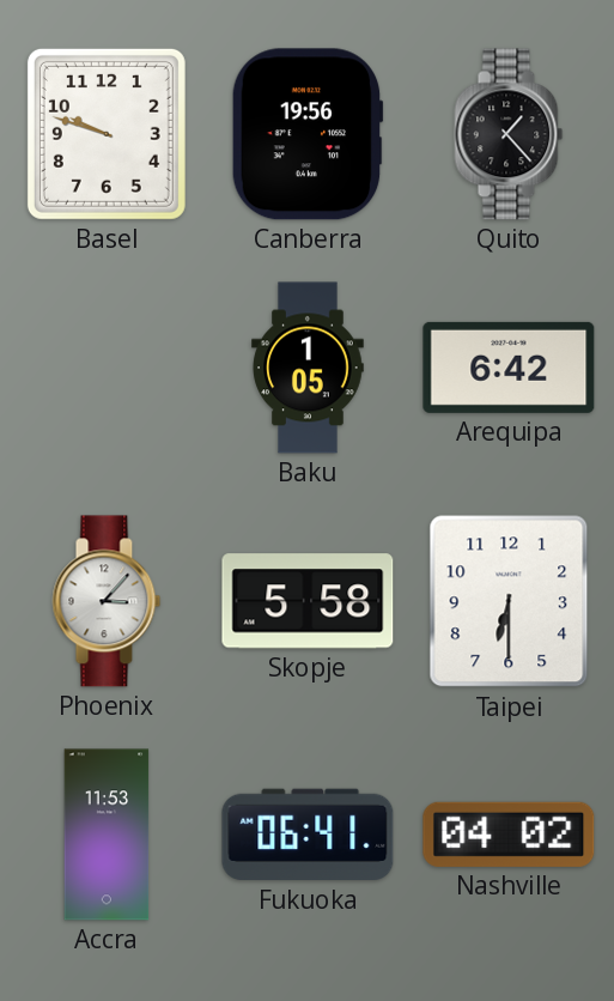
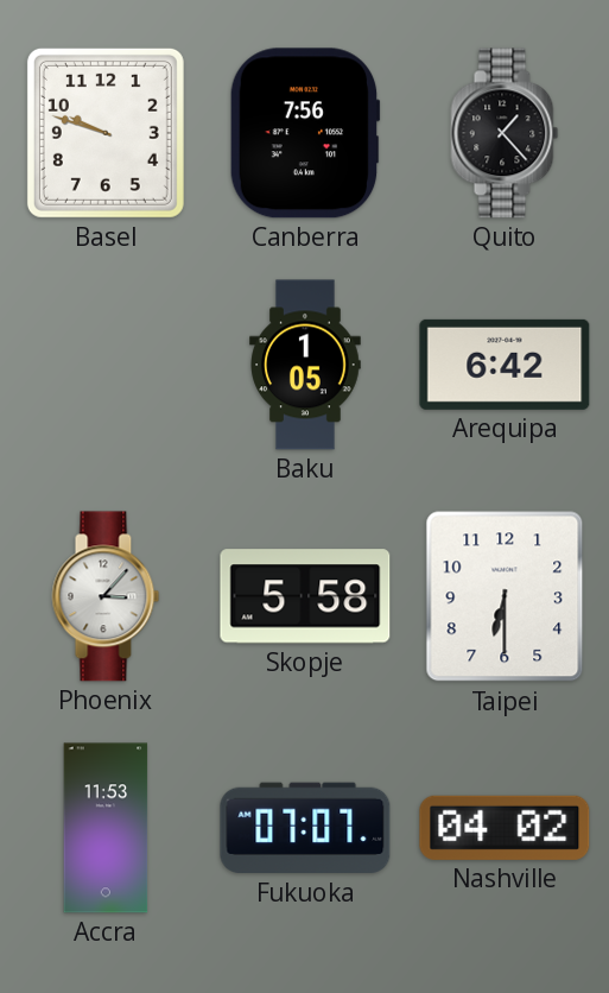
Canberra: 19:56 -> 7:56 (305, 133)
Fukuoka: 06:41 -> 07:07 (305, 828)
